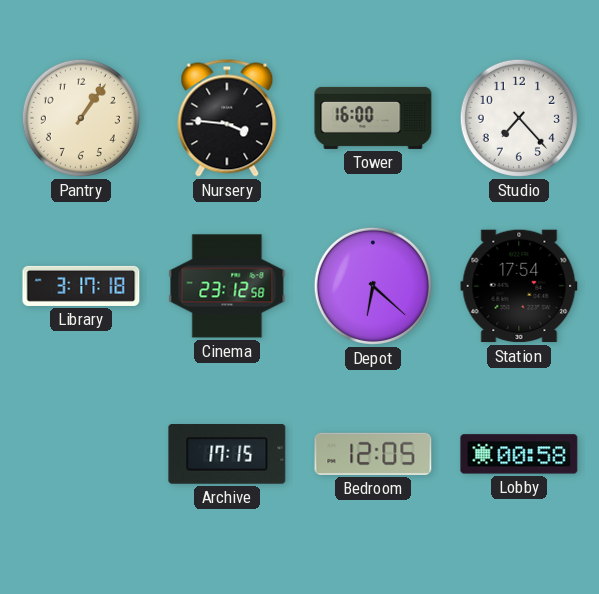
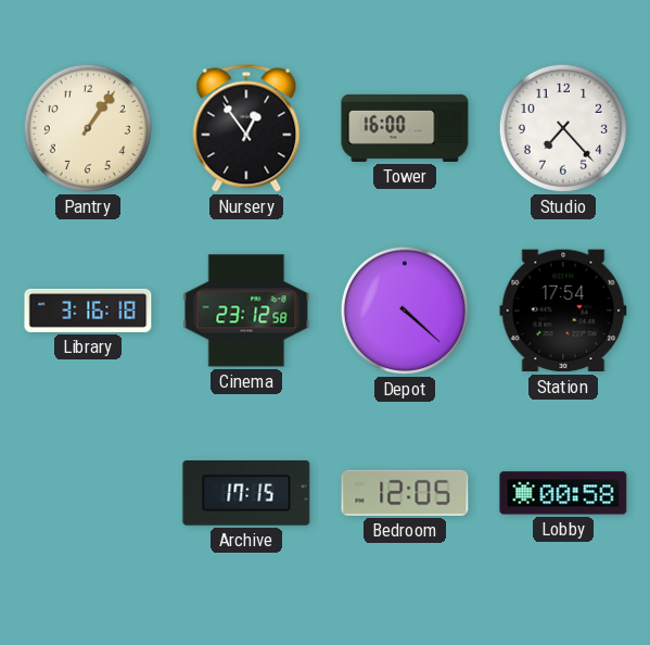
Nursery: 3:46 -> 12:54 (246, 128)
Library: 3:17 -> 3:16 (88, 311)
Depot: 6:22 -> 4:22 (405, 311)
